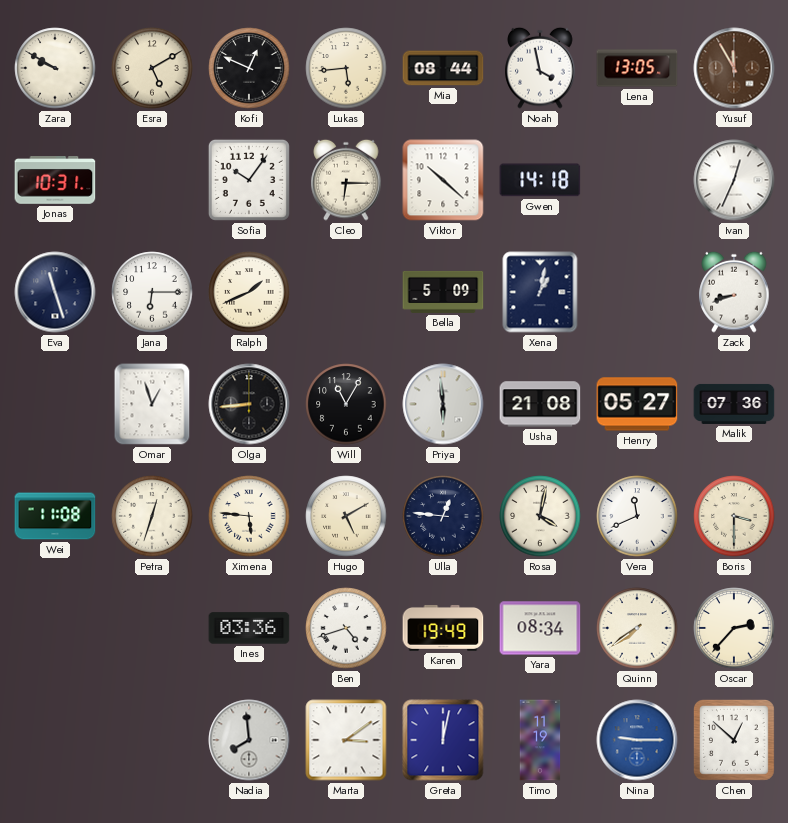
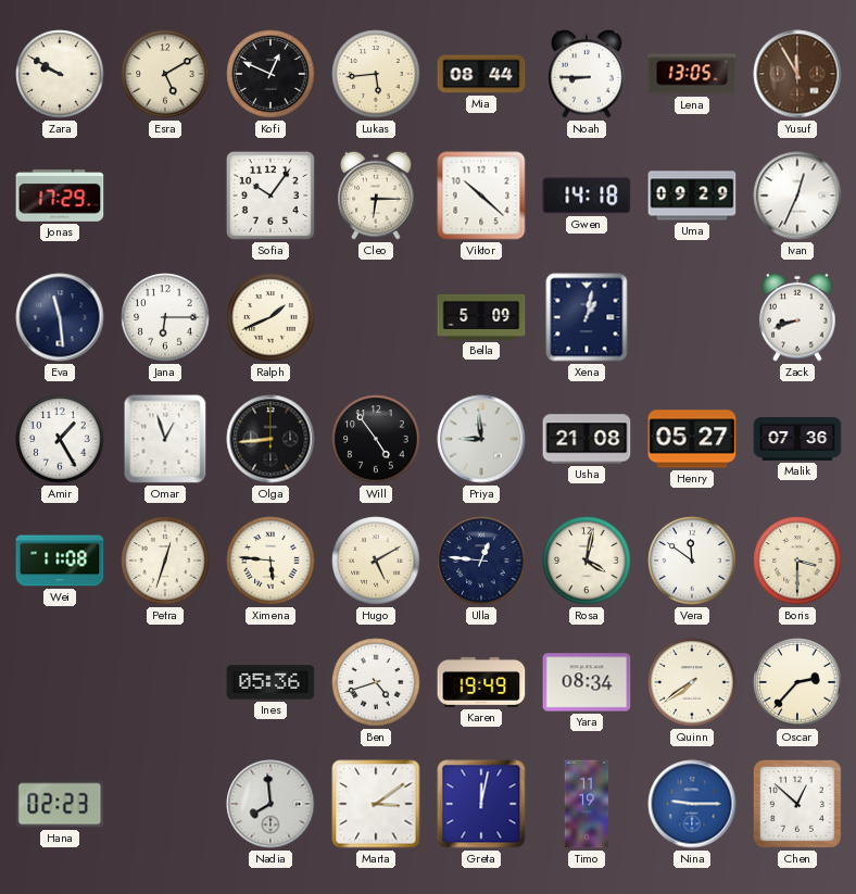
Noah: 3:58 -> 8:45 (587, 74)
Jonas: 10:31 -> 17:29 (60, 196)
Uma: none -> 09:29 (692, 196)
Eva: 11:27 -> 11:29 (60, 317)
Amir: none -> 1:25 (60, 439)
Will: 11:05 -> 4:54 (376, 439)
Priya: 5:59 -> 8:59 (481, 439)
Vera: 11:41 -> 11:51 (692, 561)
Ines: 03:36 -> 05:36 (270, 682)
Hana: none -> 02:23 (60, 804)
